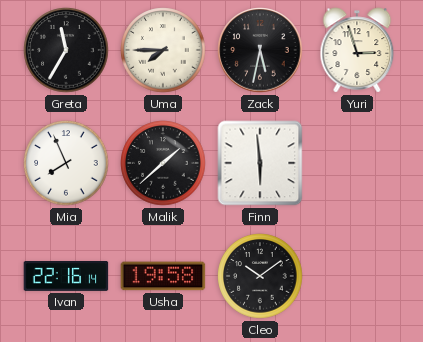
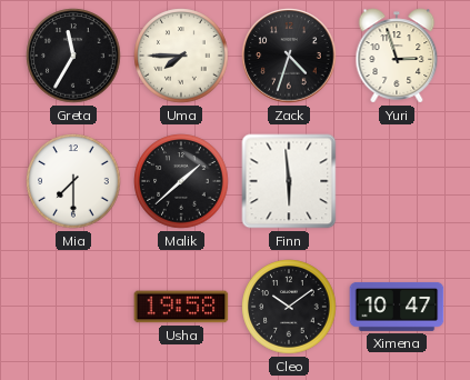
Zack: 5:32 -> 4:33 (289, 56)
Mia: 7:56 -> 7:30 (73, 181)
Ivan: 22:16 -> none (66, 277)
Ximena: none -> 10:47 (397, 307)
